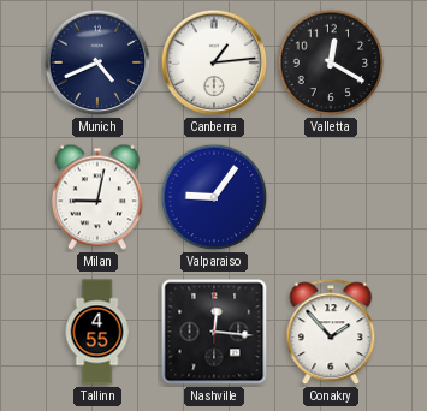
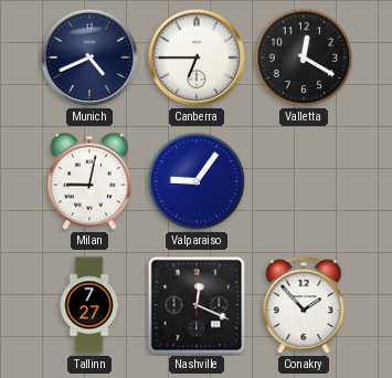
Canberra: 1:14 -> 6:45 (197, 57)
Tallinn: 4:55 -> 7:27 (89, 305)
Nashville: 12:16 -> 12:19 (197, 305)
